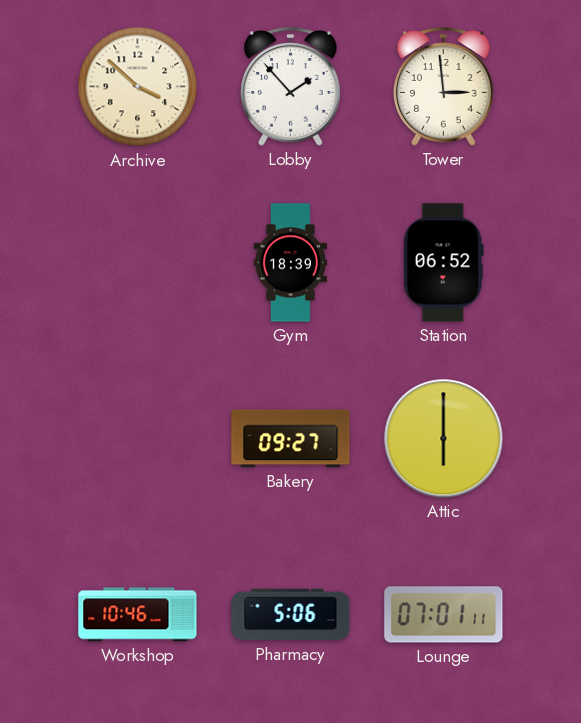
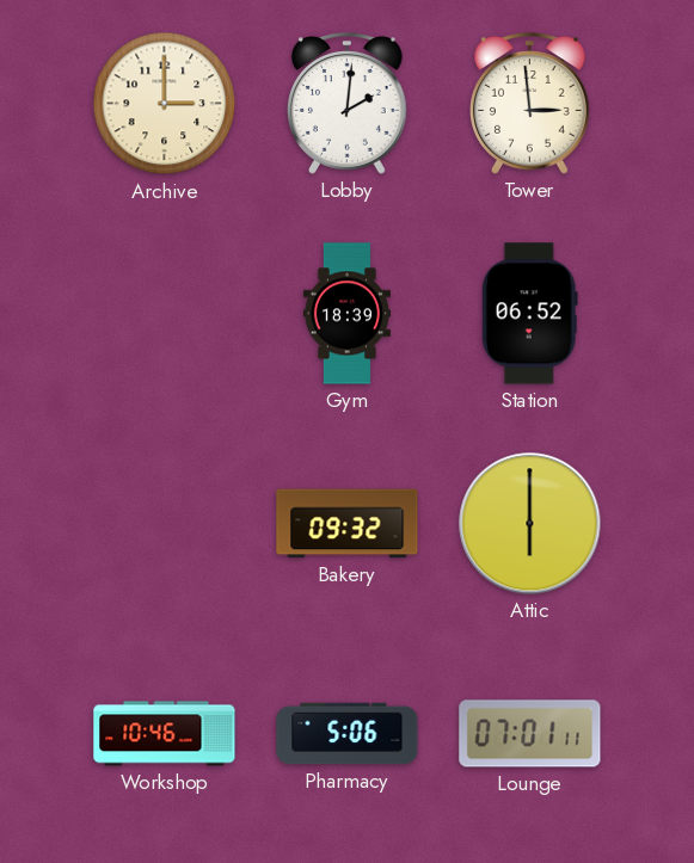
Archive: 3:52 -> 3:00 (165, 104)
Lobby: 1:53 -> 2:01 (348, 104)
Bakery: 09:27 -> 09:32 (348, 524)
